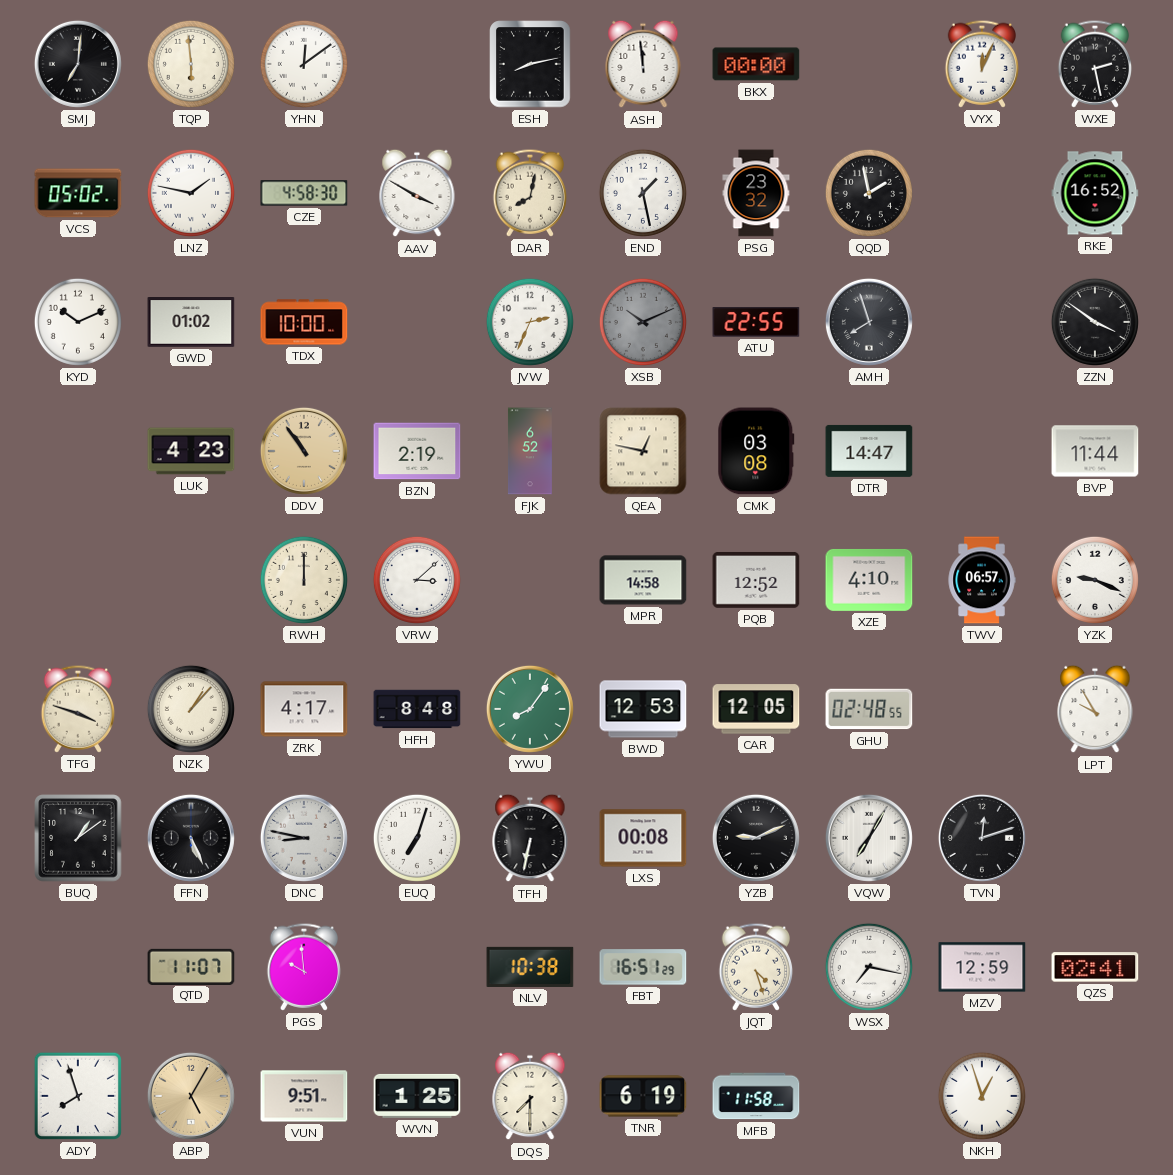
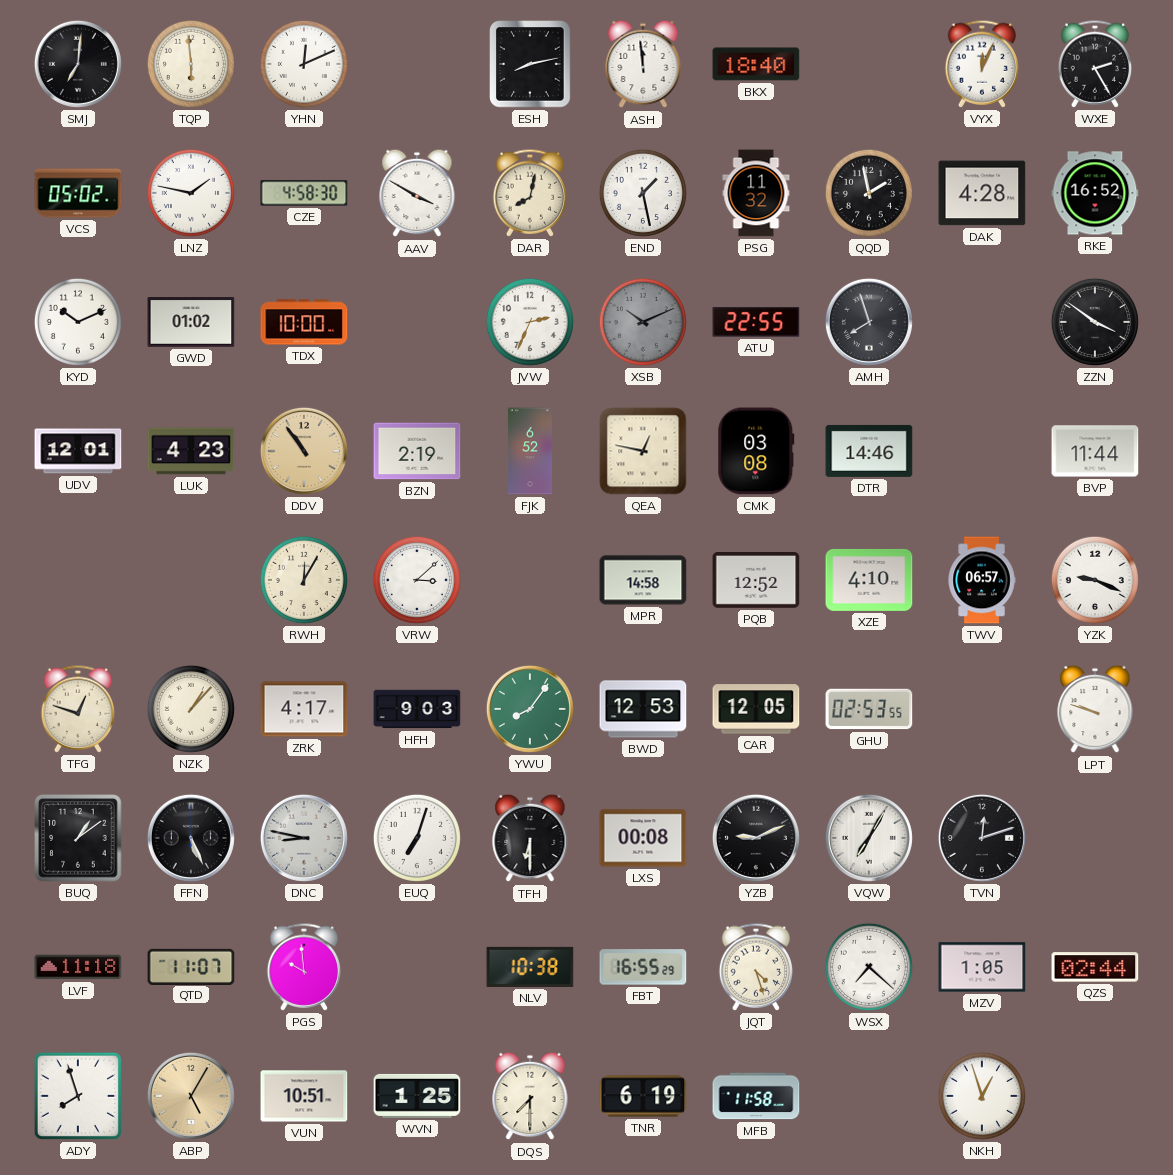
YHN: 12:09 -> 12:11 (304, 64)
BKX: 00:00 -> 18:40 (756, 64)
WXE: 2:28 -> 2:25 (1095, 64)
PSG: 23:32 -> 11:32 (756, 193)
DAK: none -> 4:28 (982, 193)
UDV: none -> 12:01 (78, 451)
DTR: 14:47 -> 14:46 (869, 451)
RWH: 12:00 -> 12:05 (304, 580)
TFG: 3:48 -> 12:48 (78, 709)
HFH: 8:48 -> 9:03 (417, 709)
GHU: 02:48 -> 02:53 (869, 709)
LPT: 9:55 -> 9:48 (1095, 709)
TFH: 6:32 -> 6:30 (530, 838)
LVF: none -> 11:18 (78, 967)
FBT: 16:51 -> 16:55 (643, 967)
WSX: 7:17 -> 7:22 (869, 967)
MZV: 12:59 -> 1:05 (982, 967)
QZS: 02:41 -> 02:44 (1095, 967)
VUN: 9:51 -> 10:51 (304, 1096)
